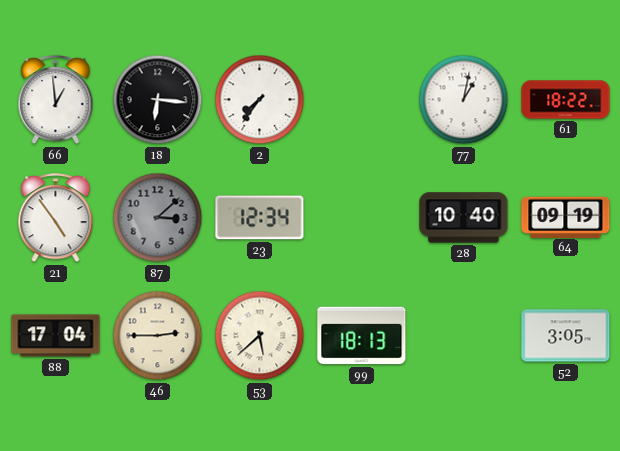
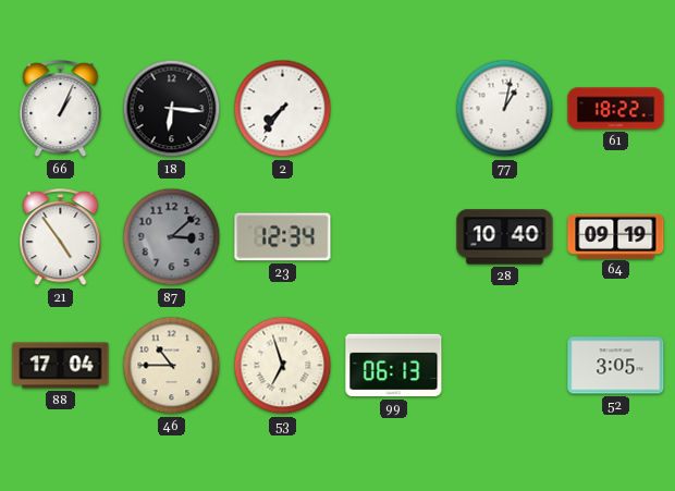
66: 12:59 -> 1:04 (61, 109)
46: 2:45 -> 10:45 (172, 366)
53: 5:38 -> 6:57 (283, 366)
99: 18:13 -> 06:13 (394, 366)
